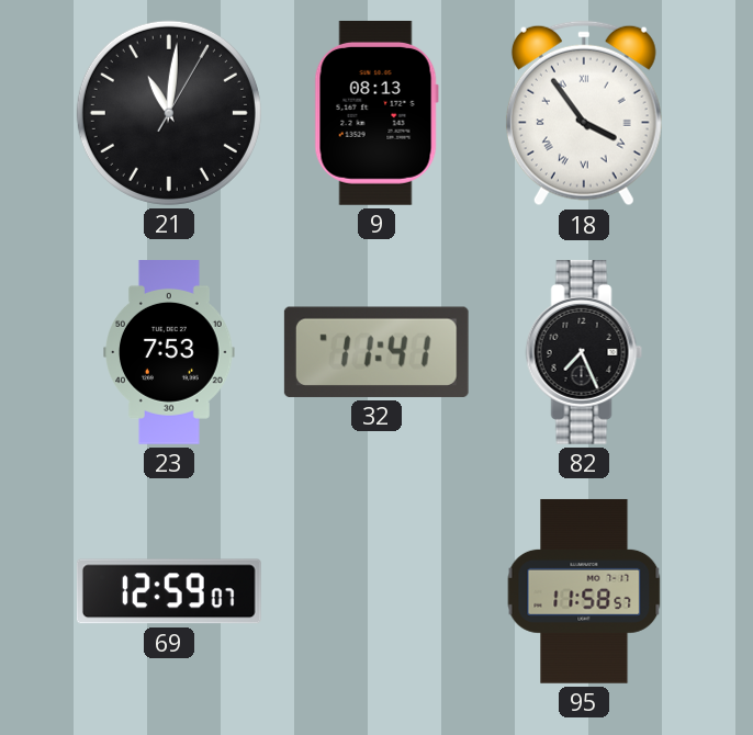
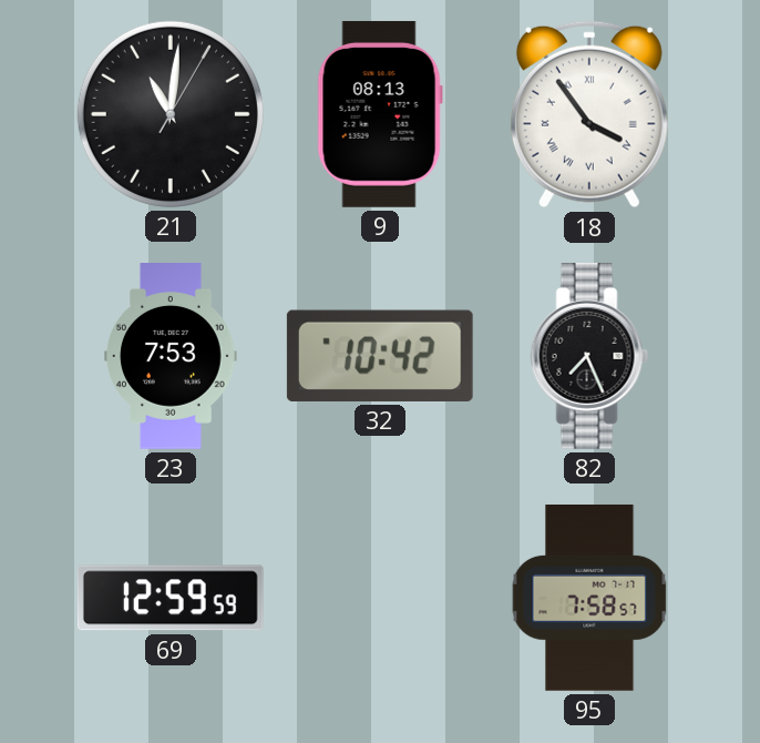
32: 11:41 -> 10:42 (380, 356)
69: 12:59:07 -> 12:59:59 (171, 598)
95: 11:58 -> 7:58 (589, 598)
